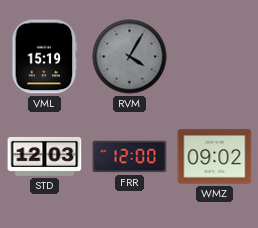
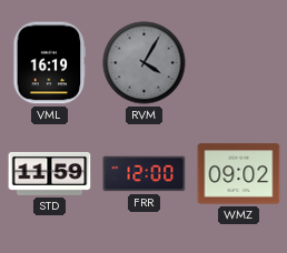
VML: 15:19 -> 16:19 (50, 63)
STD: 12:03 -> 11:59 (50, 173)
